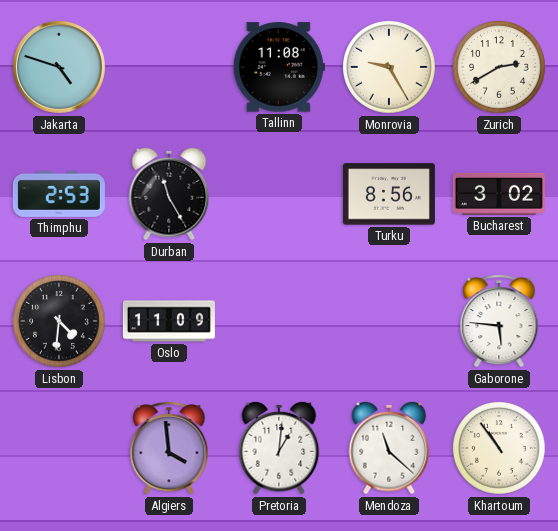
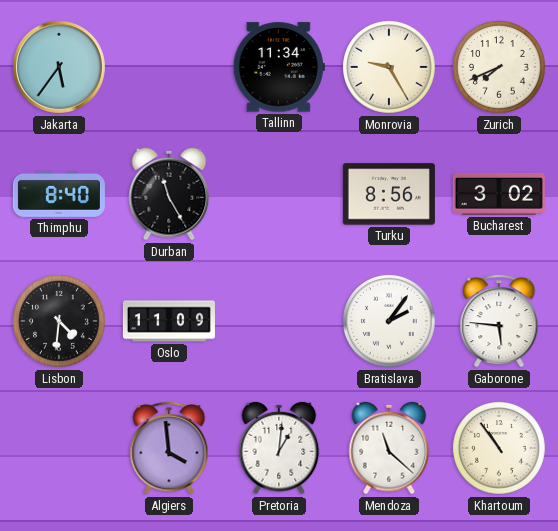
Jakarta: 4:48 -> 5:36 (59, 67)
Tallinn: 11:08 -> 11:34 (279, 67)
Zurich: 2:40 -> 7:41 (499, 67)
Thimphu: 2:53 -> 8:40 (59, 194)
Bratislava: none -> 2:06 (389, 321)
